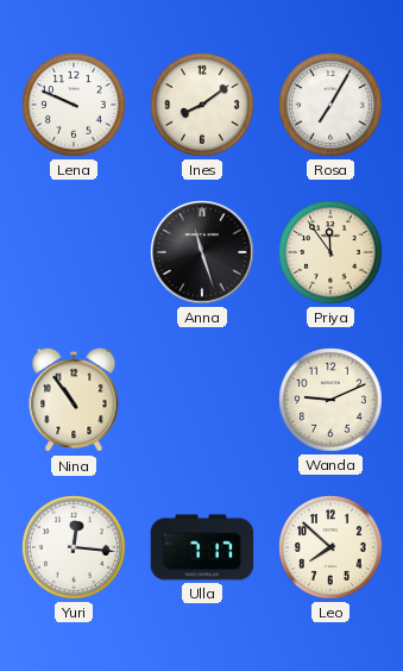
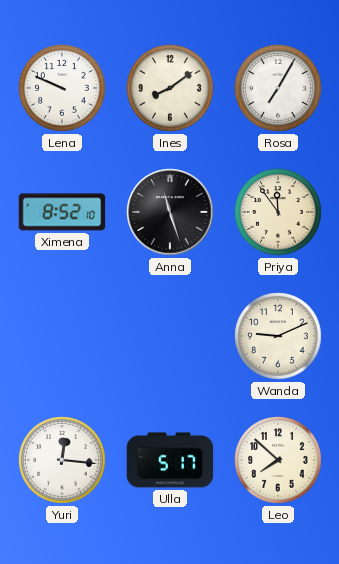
Ximena: none -> 8:52 (62, 212)
Nina: 10:54 -> none (74, 400)
Ulla: 7:17 -> 5:17 (170, 460)
